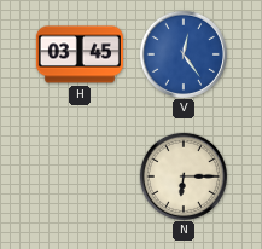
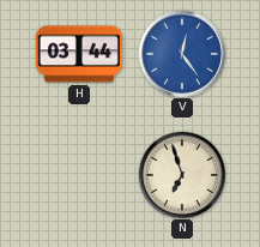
H: 03:45 -> 03:44 (79, 54)
N: 6:15 -> 6:57 (181, 174)
